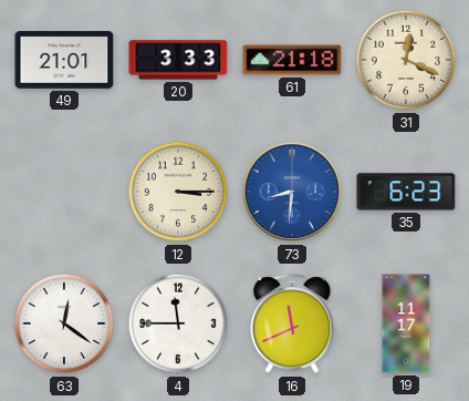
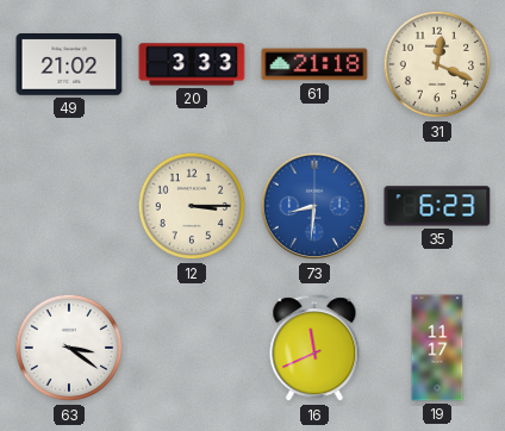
49: 21:01 -> 21:02 (69, 65)
63: 12:21 -> 3:21 (69, 348)
4: 11:45 -> none (178, 323)
